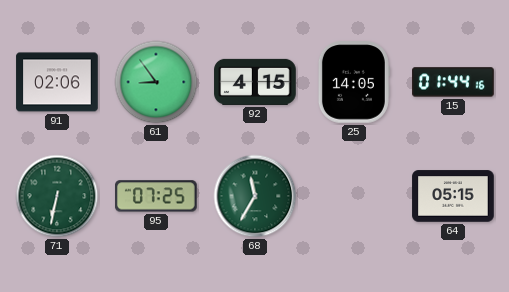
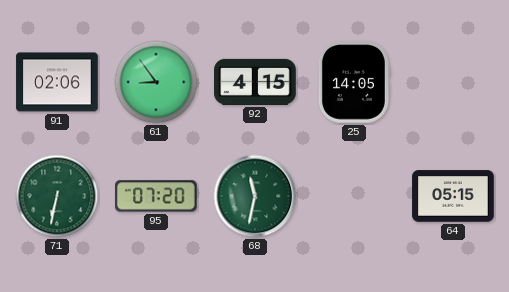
15: 01:44 -> none (453, 82)
95: 07:25 -> 07:20 (157, 196)
68: 11:35 -> 11:32 (255, 196)
